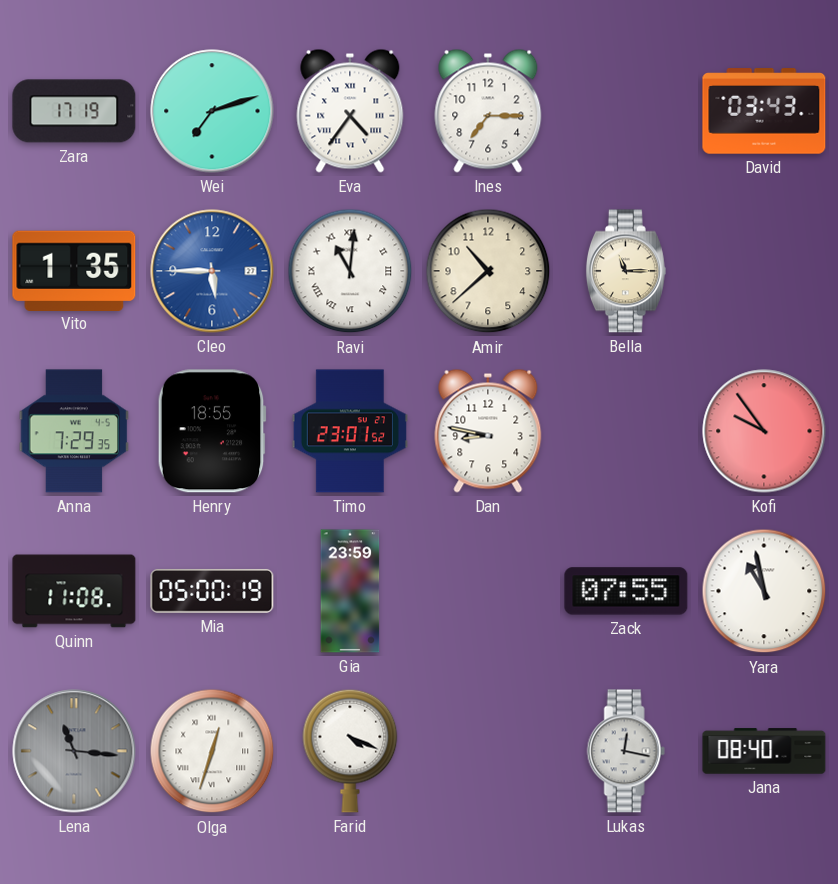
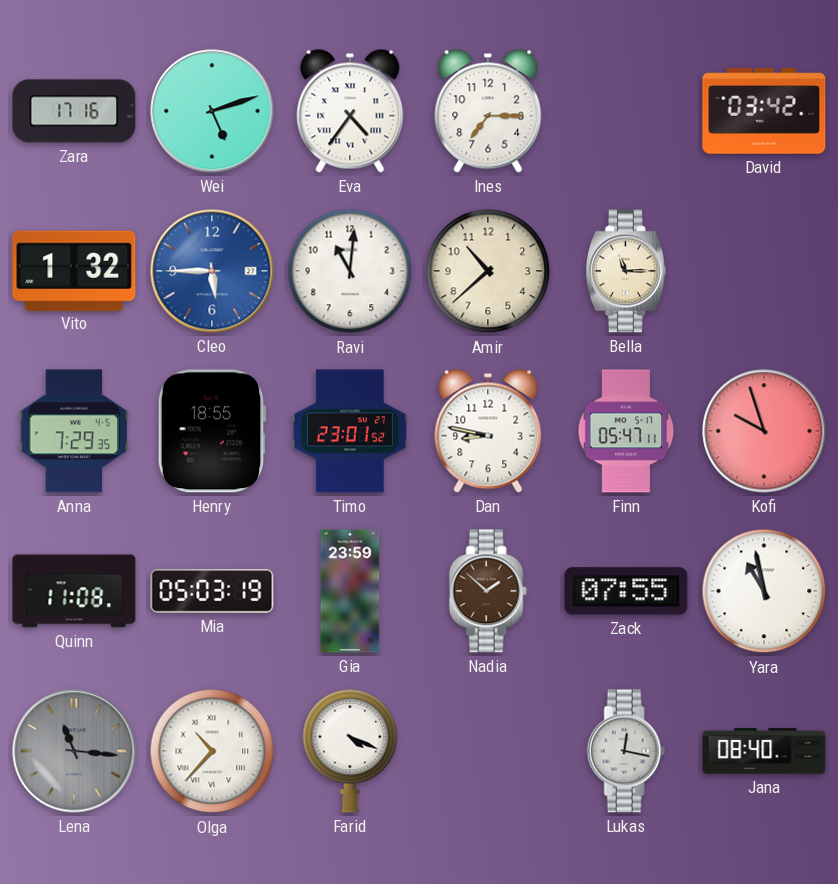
Zara: 17:19 -> 17:16 (74, 111)
Wei: 7:12 -> 5:12 (212, 111)
David: 03:43 -> 03:42 (764, 111)
Vito: 1:35 -> 1:32 (74, 270)
Ravi numerals: Roman -> Arabic (350, 271)
Finn: none -> 05:47 (626, 431)
Kofi: 9:54 -> 9:57 (764, 431)
Mia: 05:00 -> 05:03 (212, 591)
Nadia: none -> 1:52 (488, 591)
Olga: 12:33 -> 10:37 (212, 751)
